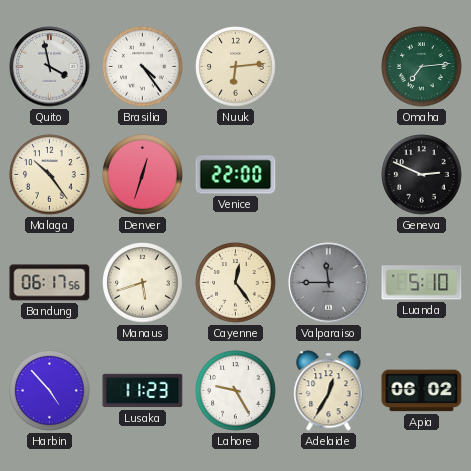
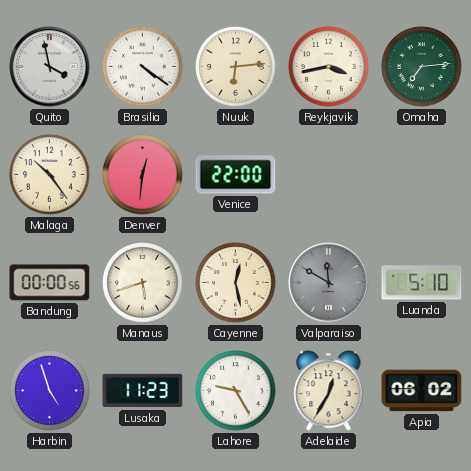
Brasilia: 4:24 -> 4:21 (143, 67)
Reykjavik: none -> 3:43 (329, 67)
Denver: 12:33 -> 12:31 (143, 175)
Geneva: 2:49 -> none (422, 175)
Bandung: 06:17 -> 00:00 (50, 283)
Cayenne: 12:24 -> 12:28 (236, 283)
Valparaiso: 11:45 -> 11:50 (329, 283)
Harbin: 4:53 -> 4:57 (50, 391)
